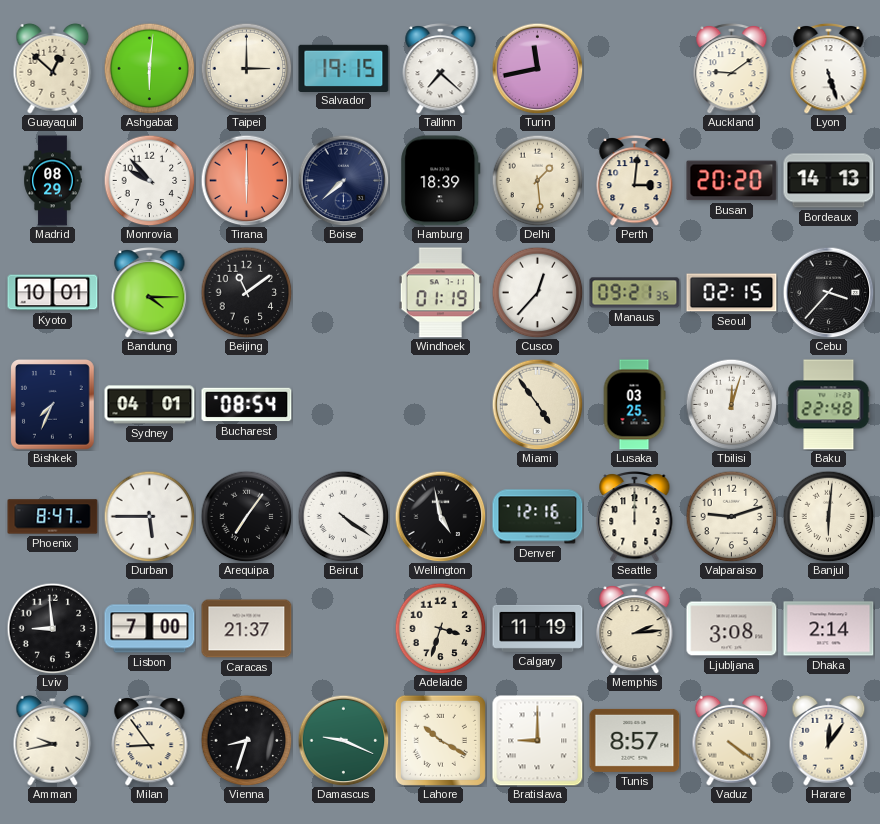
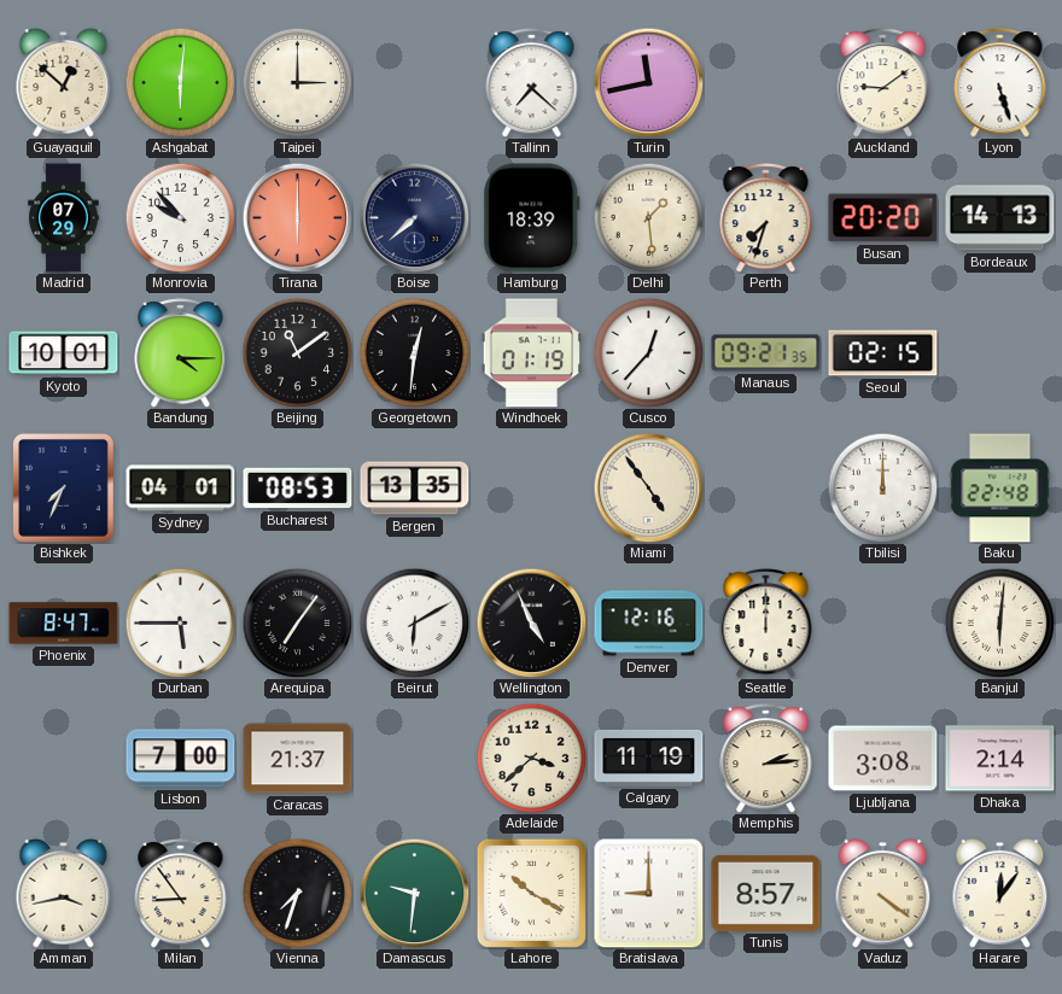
Salvador: 19:15 -> none (344, 68)
Madrid: 08:29 -> 07:29 (64, 218)
Perth: 3:01 -> 7:33 (766, 218)
Georgetown: none -> 12:31 (414, 352)
Cebu: 3:37 -> none (828, 292)
Bucharest: 08:54 -> 08:53 (298, 489)
Bergen: none -> 13:35 (415, 489)
Lusaka: 03:25 -> none (634, 405)
Tbilisi: 12:03 -> 12:00 (882, 487)
Beirut: 4:21 -> 6:10 (414, 622)
Wellington: 4:58 -> 4:56 (531, 622)
Valparaiso: 9:12 -> none (731, 516)
Lviv: 8:59 -> none (52, 628)
Adelaide: 3:33 -> 3:38 (531, 758)
Amman: 9:43 -> 3:43 (64, 893)
Vienna: 8:33 -> 7:33 (297, 893)
Damascus: 9:19 -> 9:31 (414, 893)
